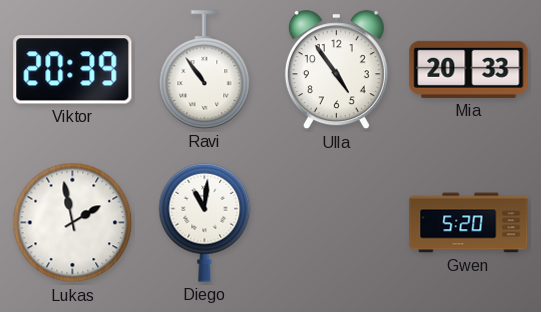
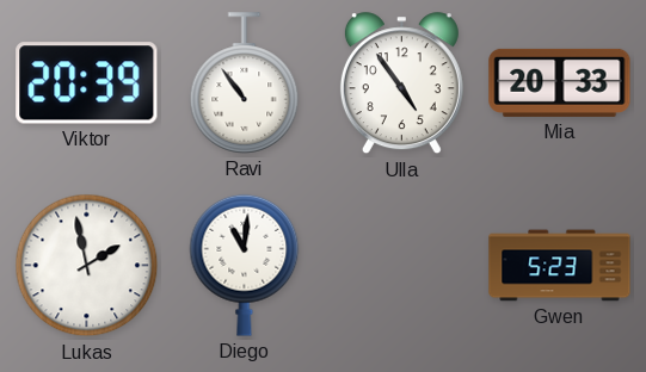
Gwen: 5:20 -> 5:23 (560, 266)
